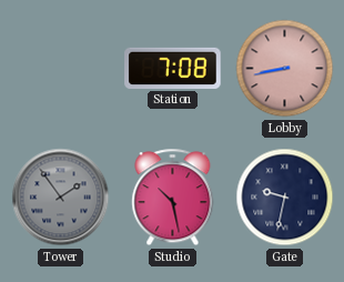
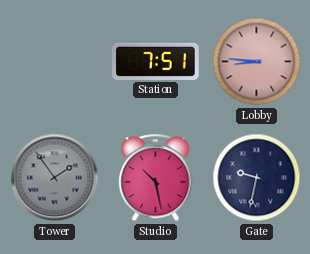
Station: 7:08 -> 7:51 (156, 61)
Lobby: 8:43 -> 8:46 (257, 62)
